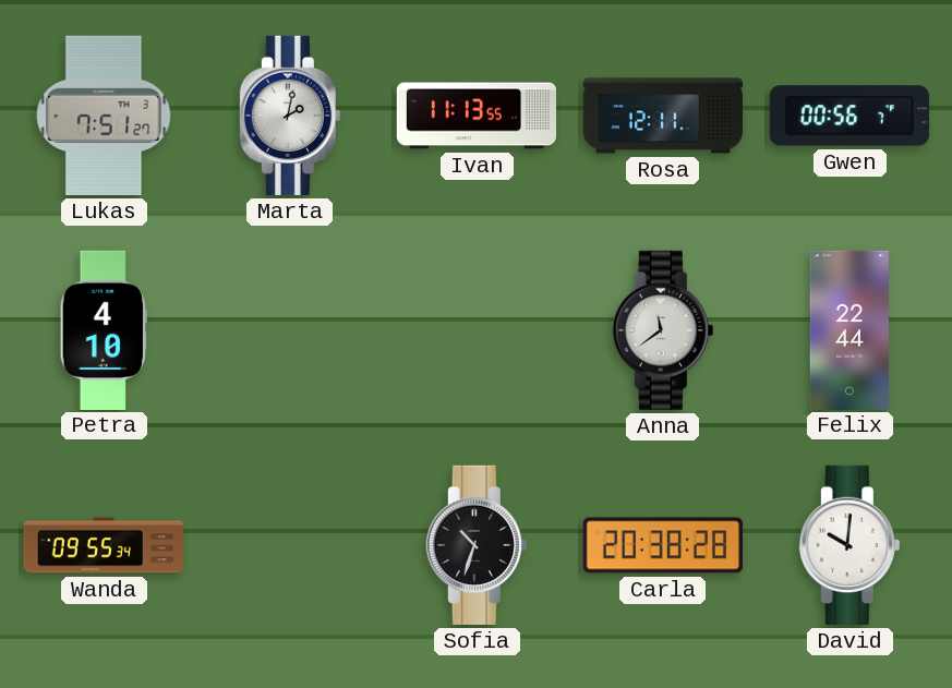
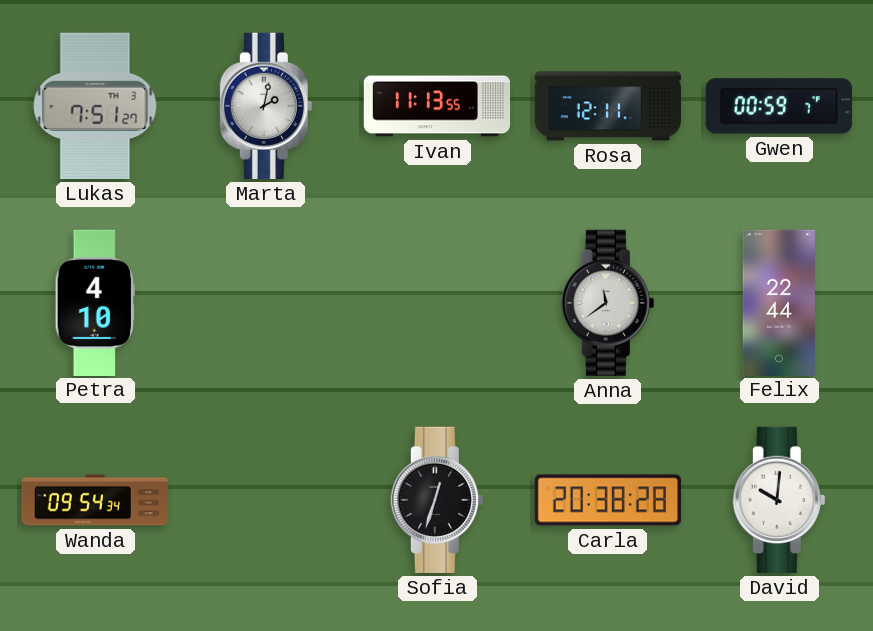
Gwen: 00:56 -> 00:59 (779, 106)
Wanda: 09:55 -> 09:54 (94, 500)
Sofia: 10:33 -> 12:33 (437, 500)
